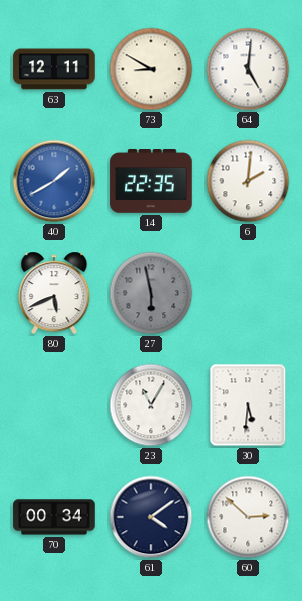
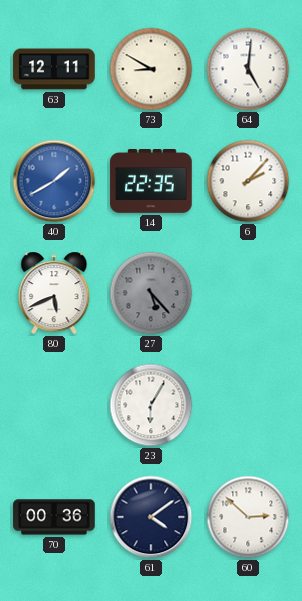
6: 2:01 -> 2:07 (248, 181)
27: 5:58 -> 5:23 (151, 293)
23: 11:05 -> 6:05 (151, 405)
30: 5:31 -> none (248, 405)
70: 00:34 -> 00:36 (54, 517)
